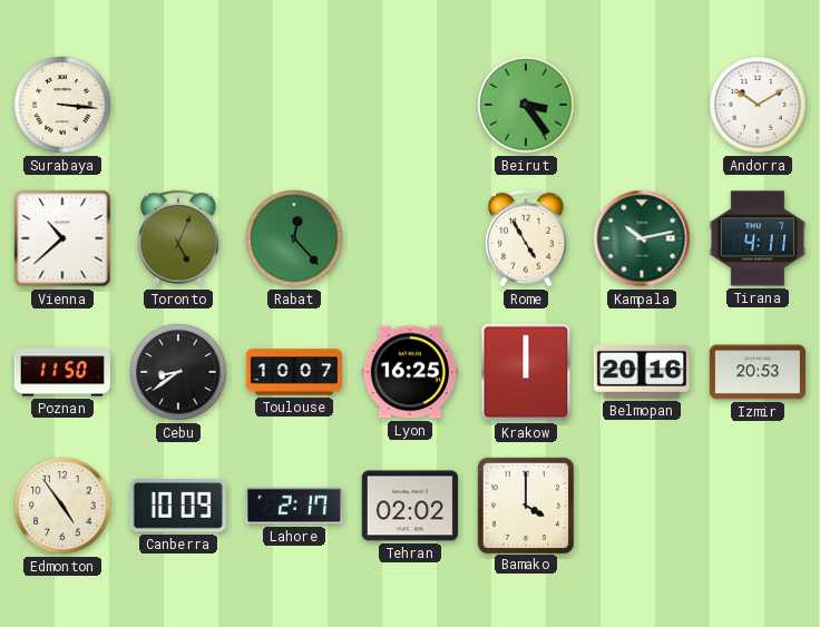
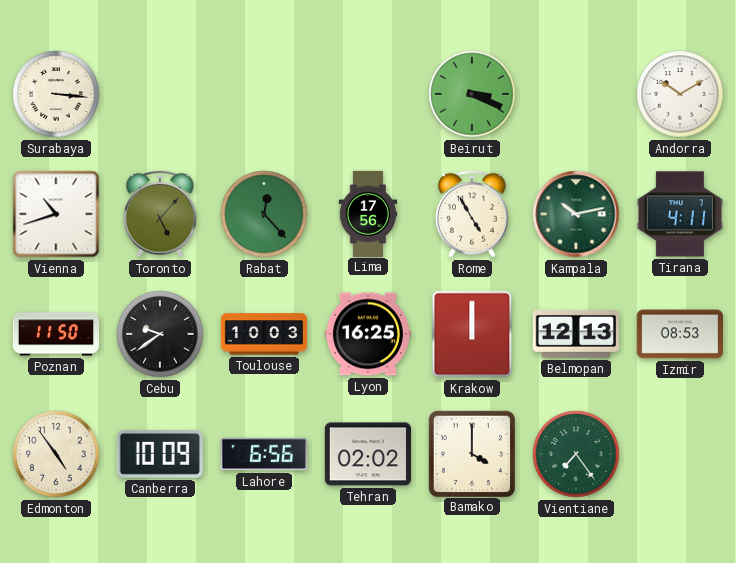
Beirut: 3:24 -> 3:19 (472, 94)
Vienna: 10:38 -> 10:42 (56, 214)
Toronto: 5:04 -> 5:07 (161, 214)
Lima: none -> 17:56 (368, 213)
Cebu: 8:39 -> 9:39 (160, 334)
Toulouse: 10:07 -> 10:03 (263, 334)
Belmopan: 20:16 -> 12:13 (575, 334)
Izmir: 20:53 -> 08:53 (680, 334)
Lahore: 2:17 -> 6:56 (264, 454)
Vientiane: none -> 7:24 (576, 454)
